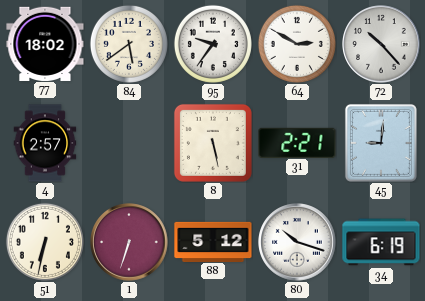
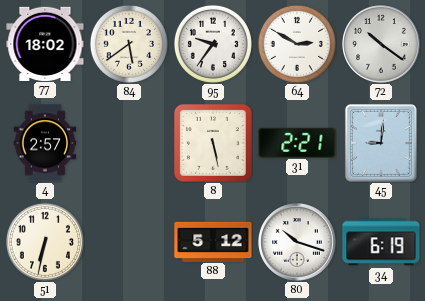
72: 10:23 -> 10:21 (381, 44)
1: 6:33 -> none (129, 242)
